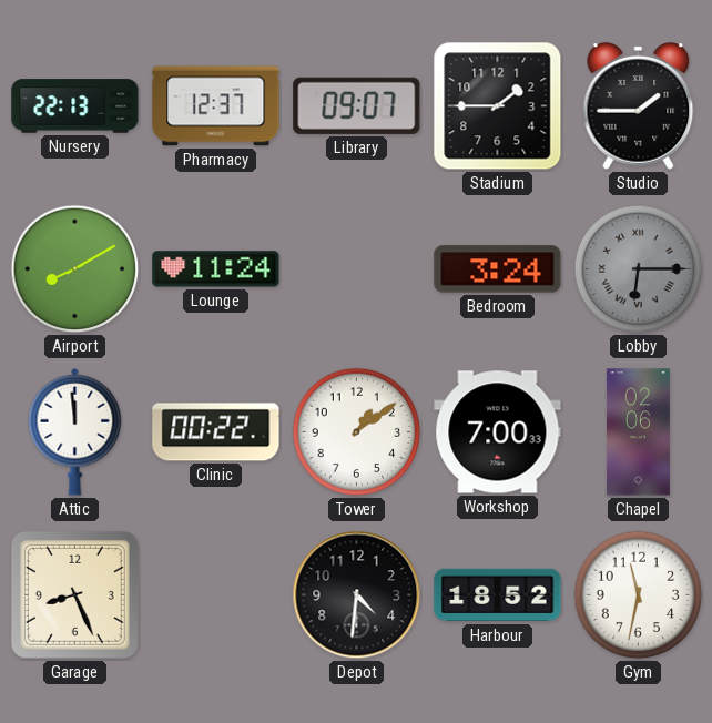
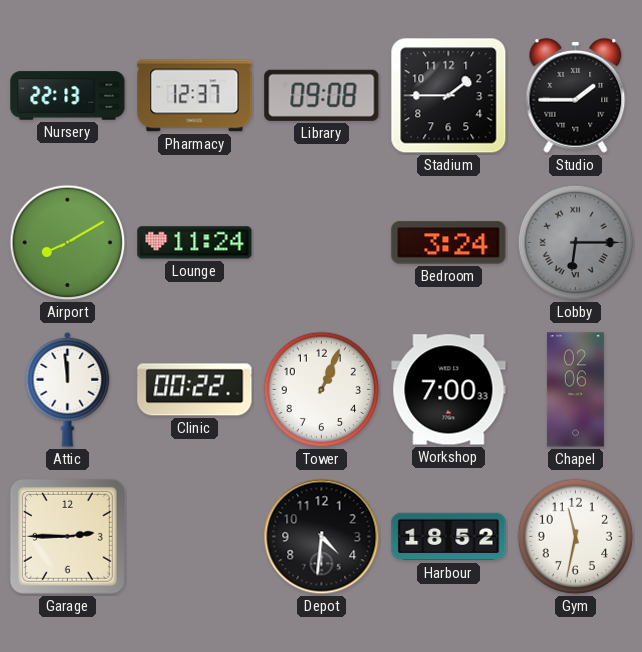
Library: 09:07 -> 09:08 (322, 95)
Tower: 1:09 -> 1:04 (322, 390)
Garage: 8:26 -> 2:45 (67, 536)
